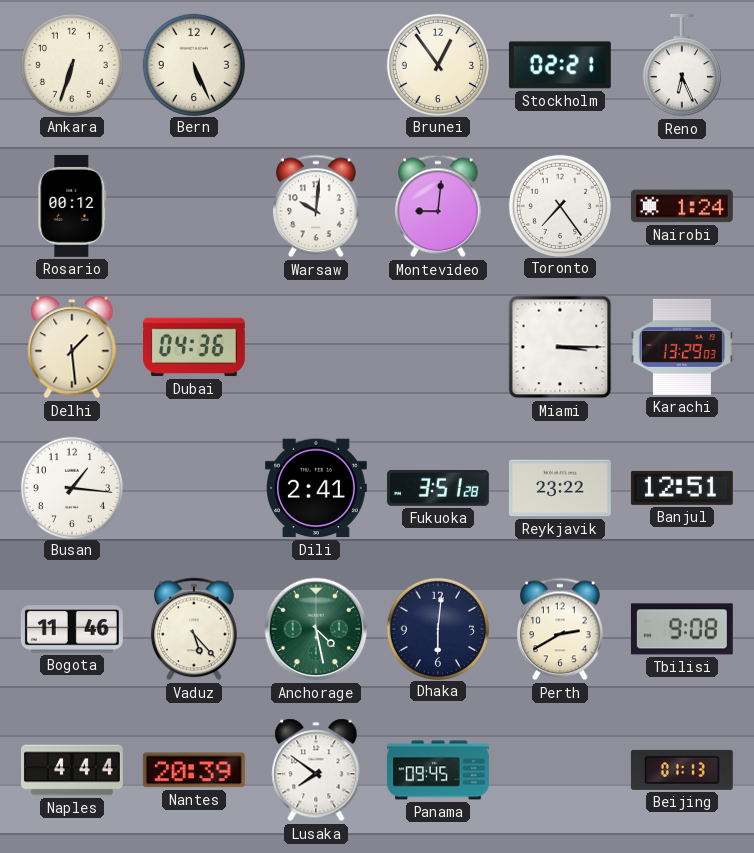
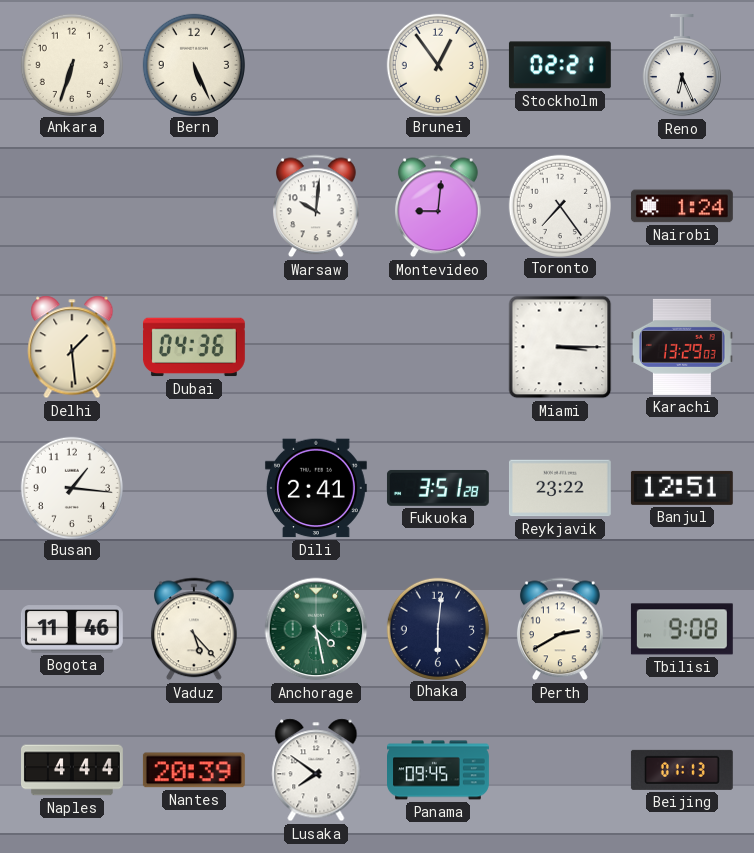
Rosario: 00:12 -> none (72, 206)
